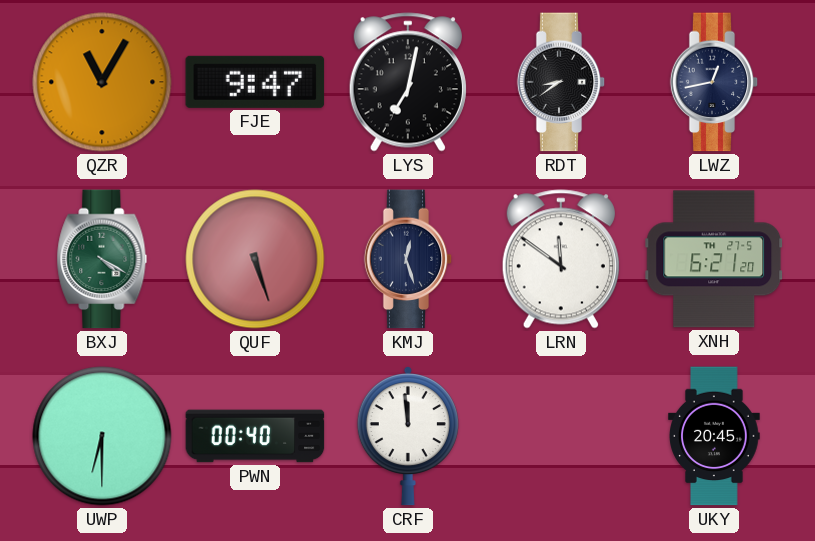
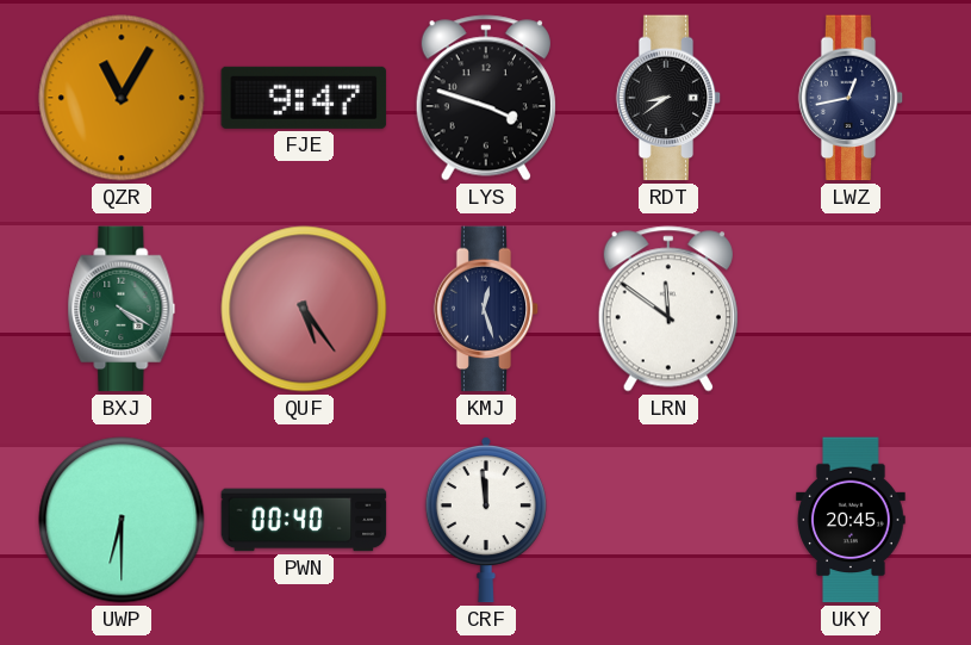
LYS: 7:02 -> 3:48 (486, 98)
QUF: 5:27 -> 5:24 (304, 309)
XNH: 6:21 -> none (714, 259)
